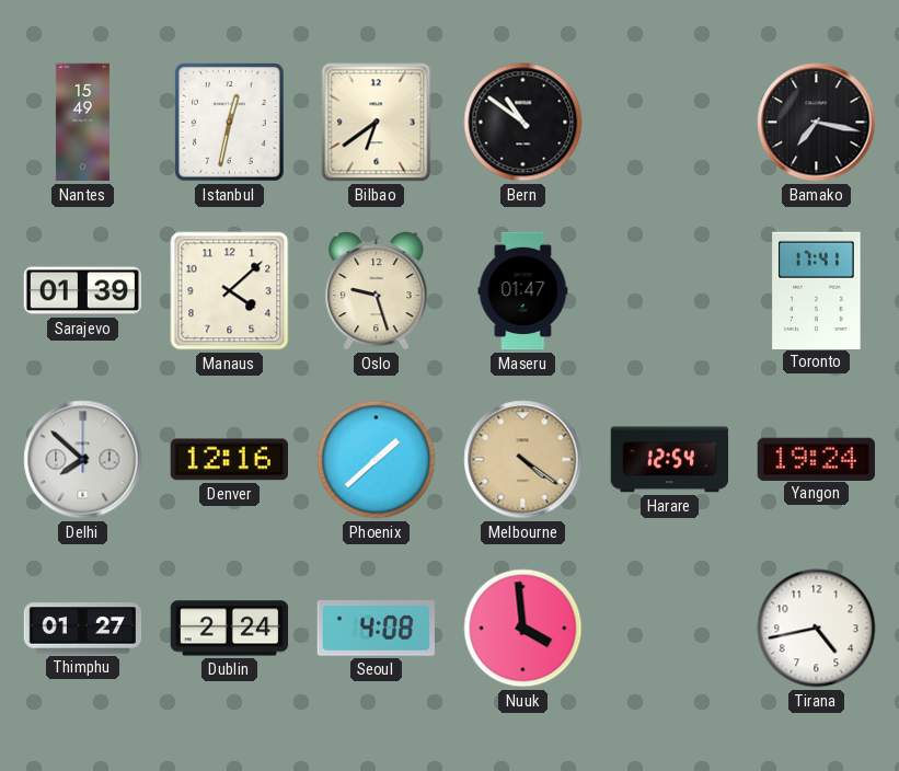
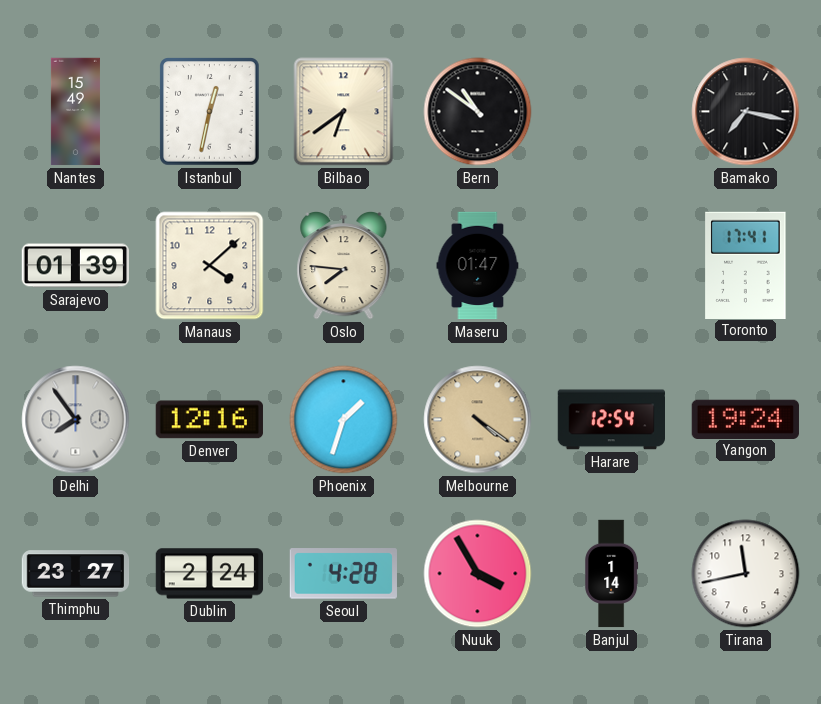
Oslo: 9:27 -> 7:46 (344, 265)
Delhi: 7:52 -> 7:54 (76, 420)
Phoenix: 1:38 -> 1:33 (344, 420)
Thimphu: 01:27 -> 23:27 (76, 574)
Seoul: 4:08 -> 4:28 (343, 574)
Nuuk: 3:59 -> 3:55 (478, 574)
Banjul: none -> 1:14 (612, 574)
Tirana: 4:43 -> 11:43 (746, 574)
